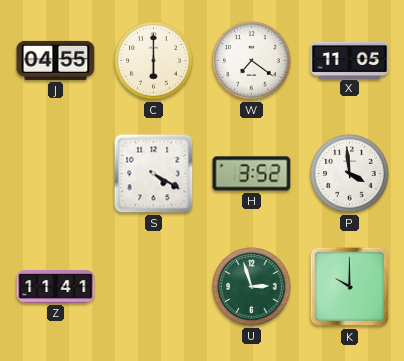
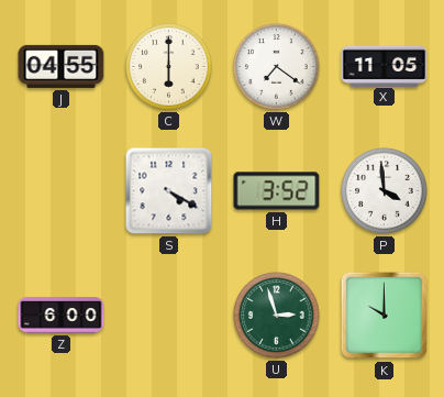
Z: 11:41 -> 6:00 (62, 316)
